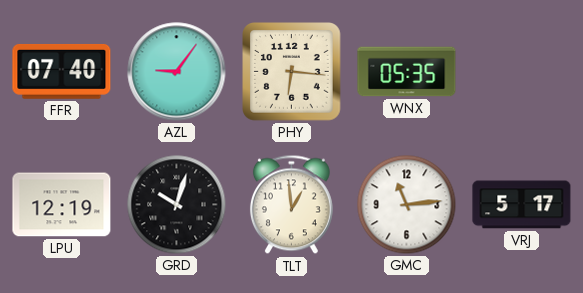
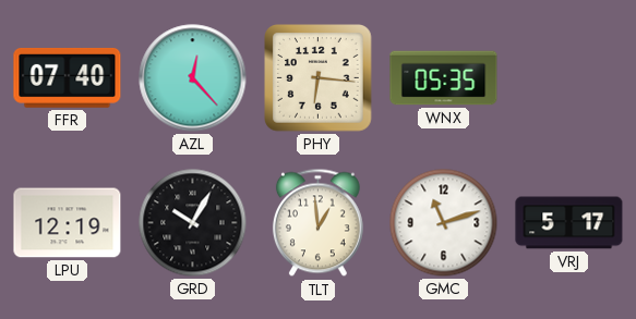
AZL: 9:06 -> 12:23 (193, 78)
GRD: 10:03 -> 10:05 (193, 223)
GMC: 11:14 -> 11:12 (444, 223)
